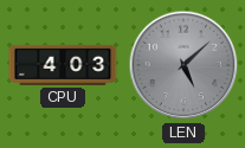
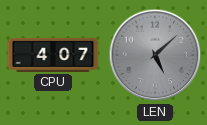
CPU: 4:03 -> 4:07 (53, 55)
